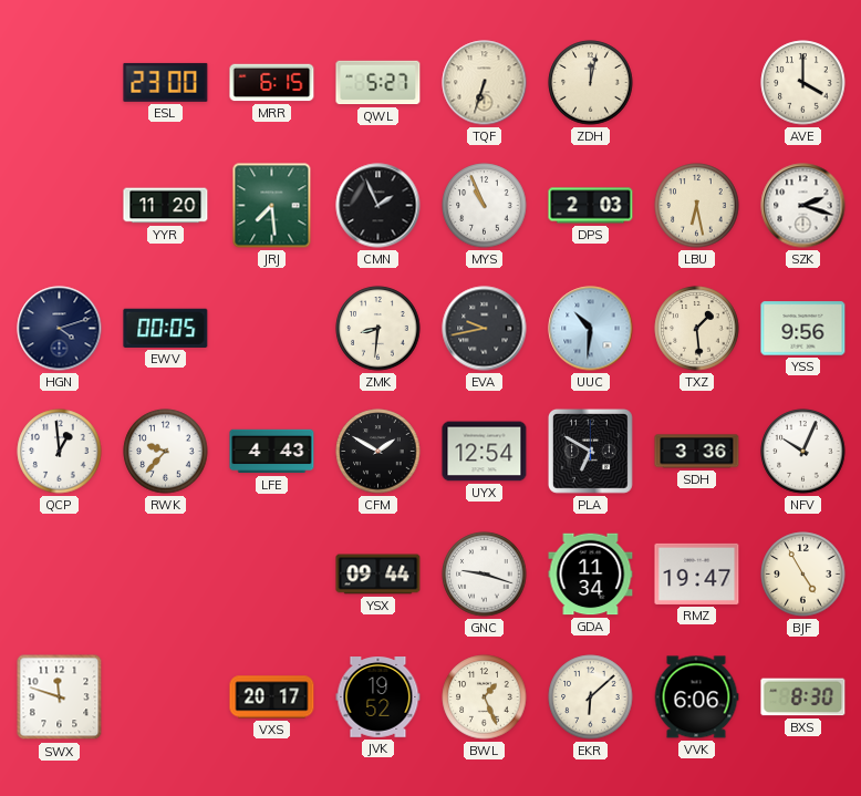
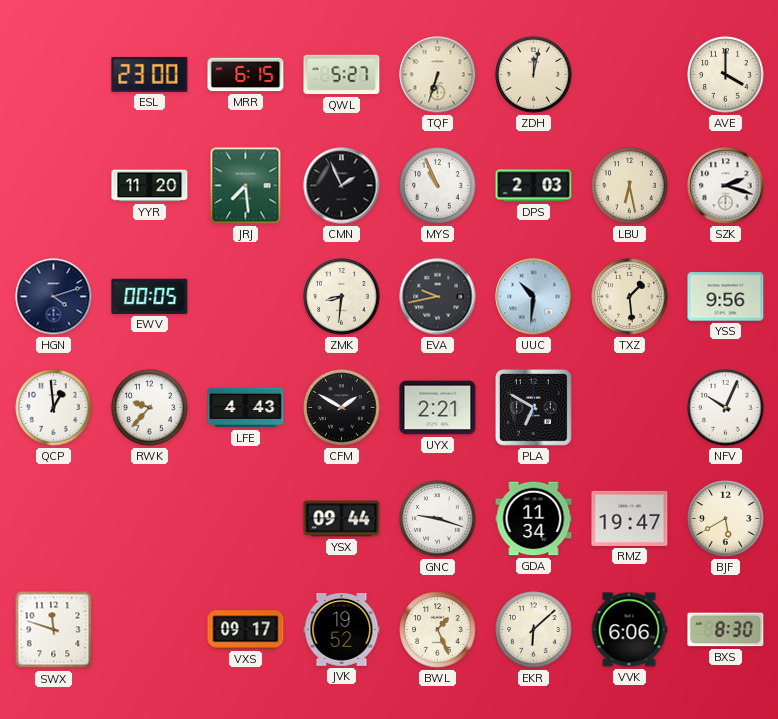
UYX: 12:54 -> 2:21 (438, 408)
SDH: 3:36 -> none (697, 452)
BJF: 4:55 -> 5:40 (726, 519)
VXS: 20:17 -> 09:17 (246, 630)
